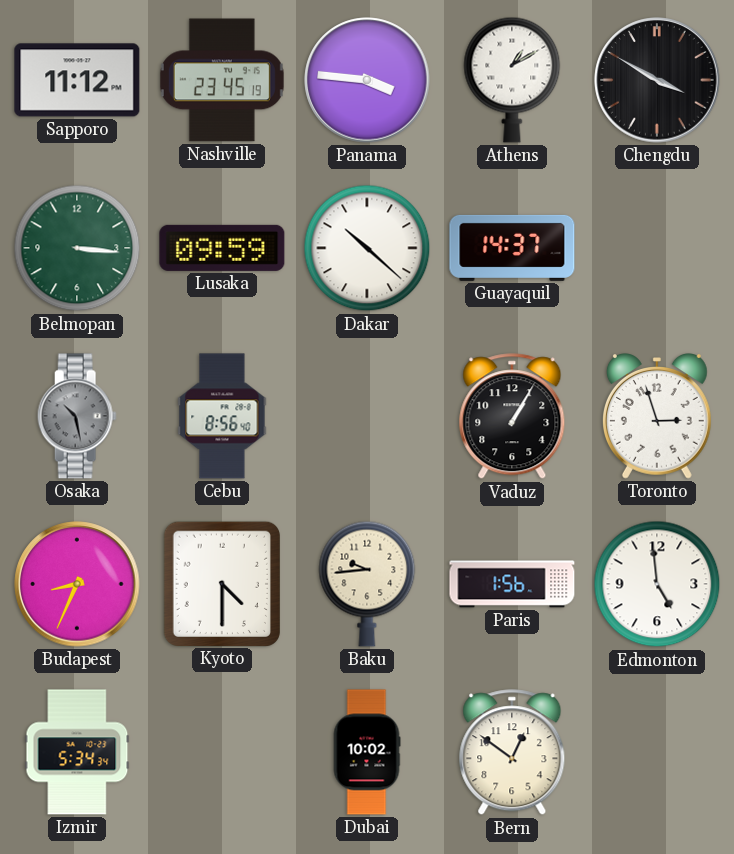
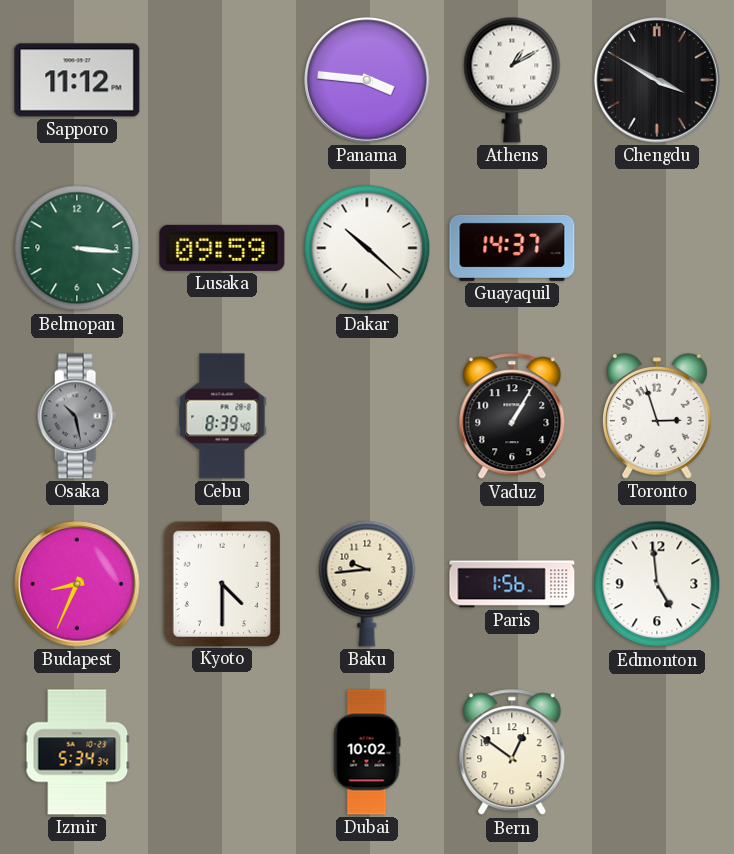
Nashville: 23:45 -> none (222, 80)
Cebu: 8:56 -> 8:39 (222, 416)
